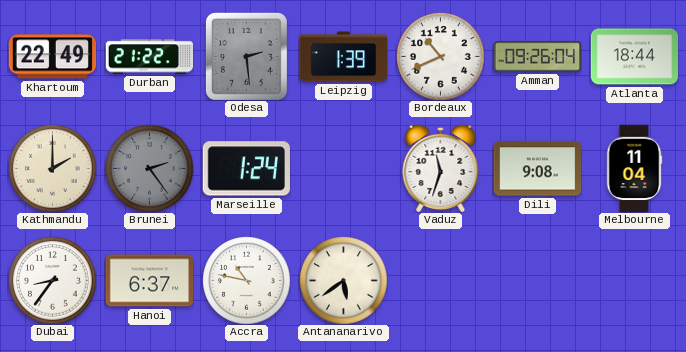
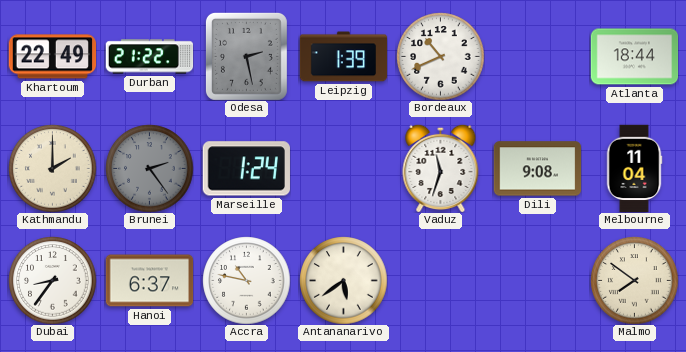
Odesa: 2:29 -> 2:28 (246, 56)
Amman: 09:26 -> none (537, 57)
Malmo: none -> 7:51 (634, 280)
